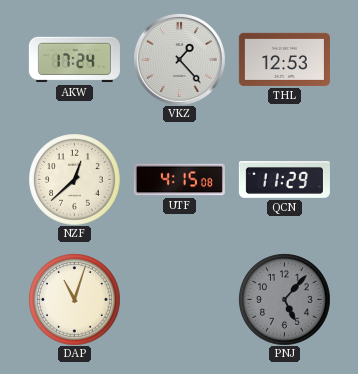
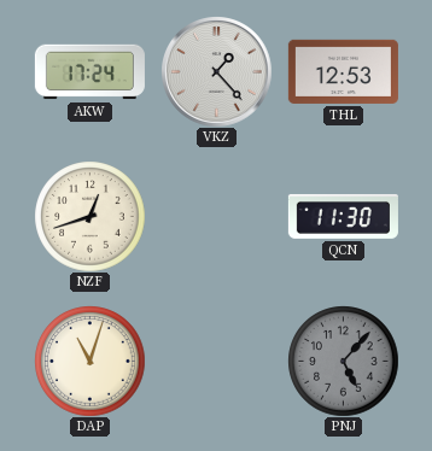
NZF: 12:38 -> 12:42 (89, 216)
UTF: 4:15 -> none (179, 180)
QCN: 11:29 -> 11:30 (343, 216)
